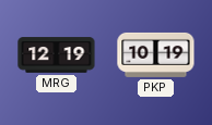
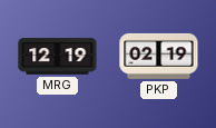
PKP: 10:19 -> 02:19 (159, 56)
